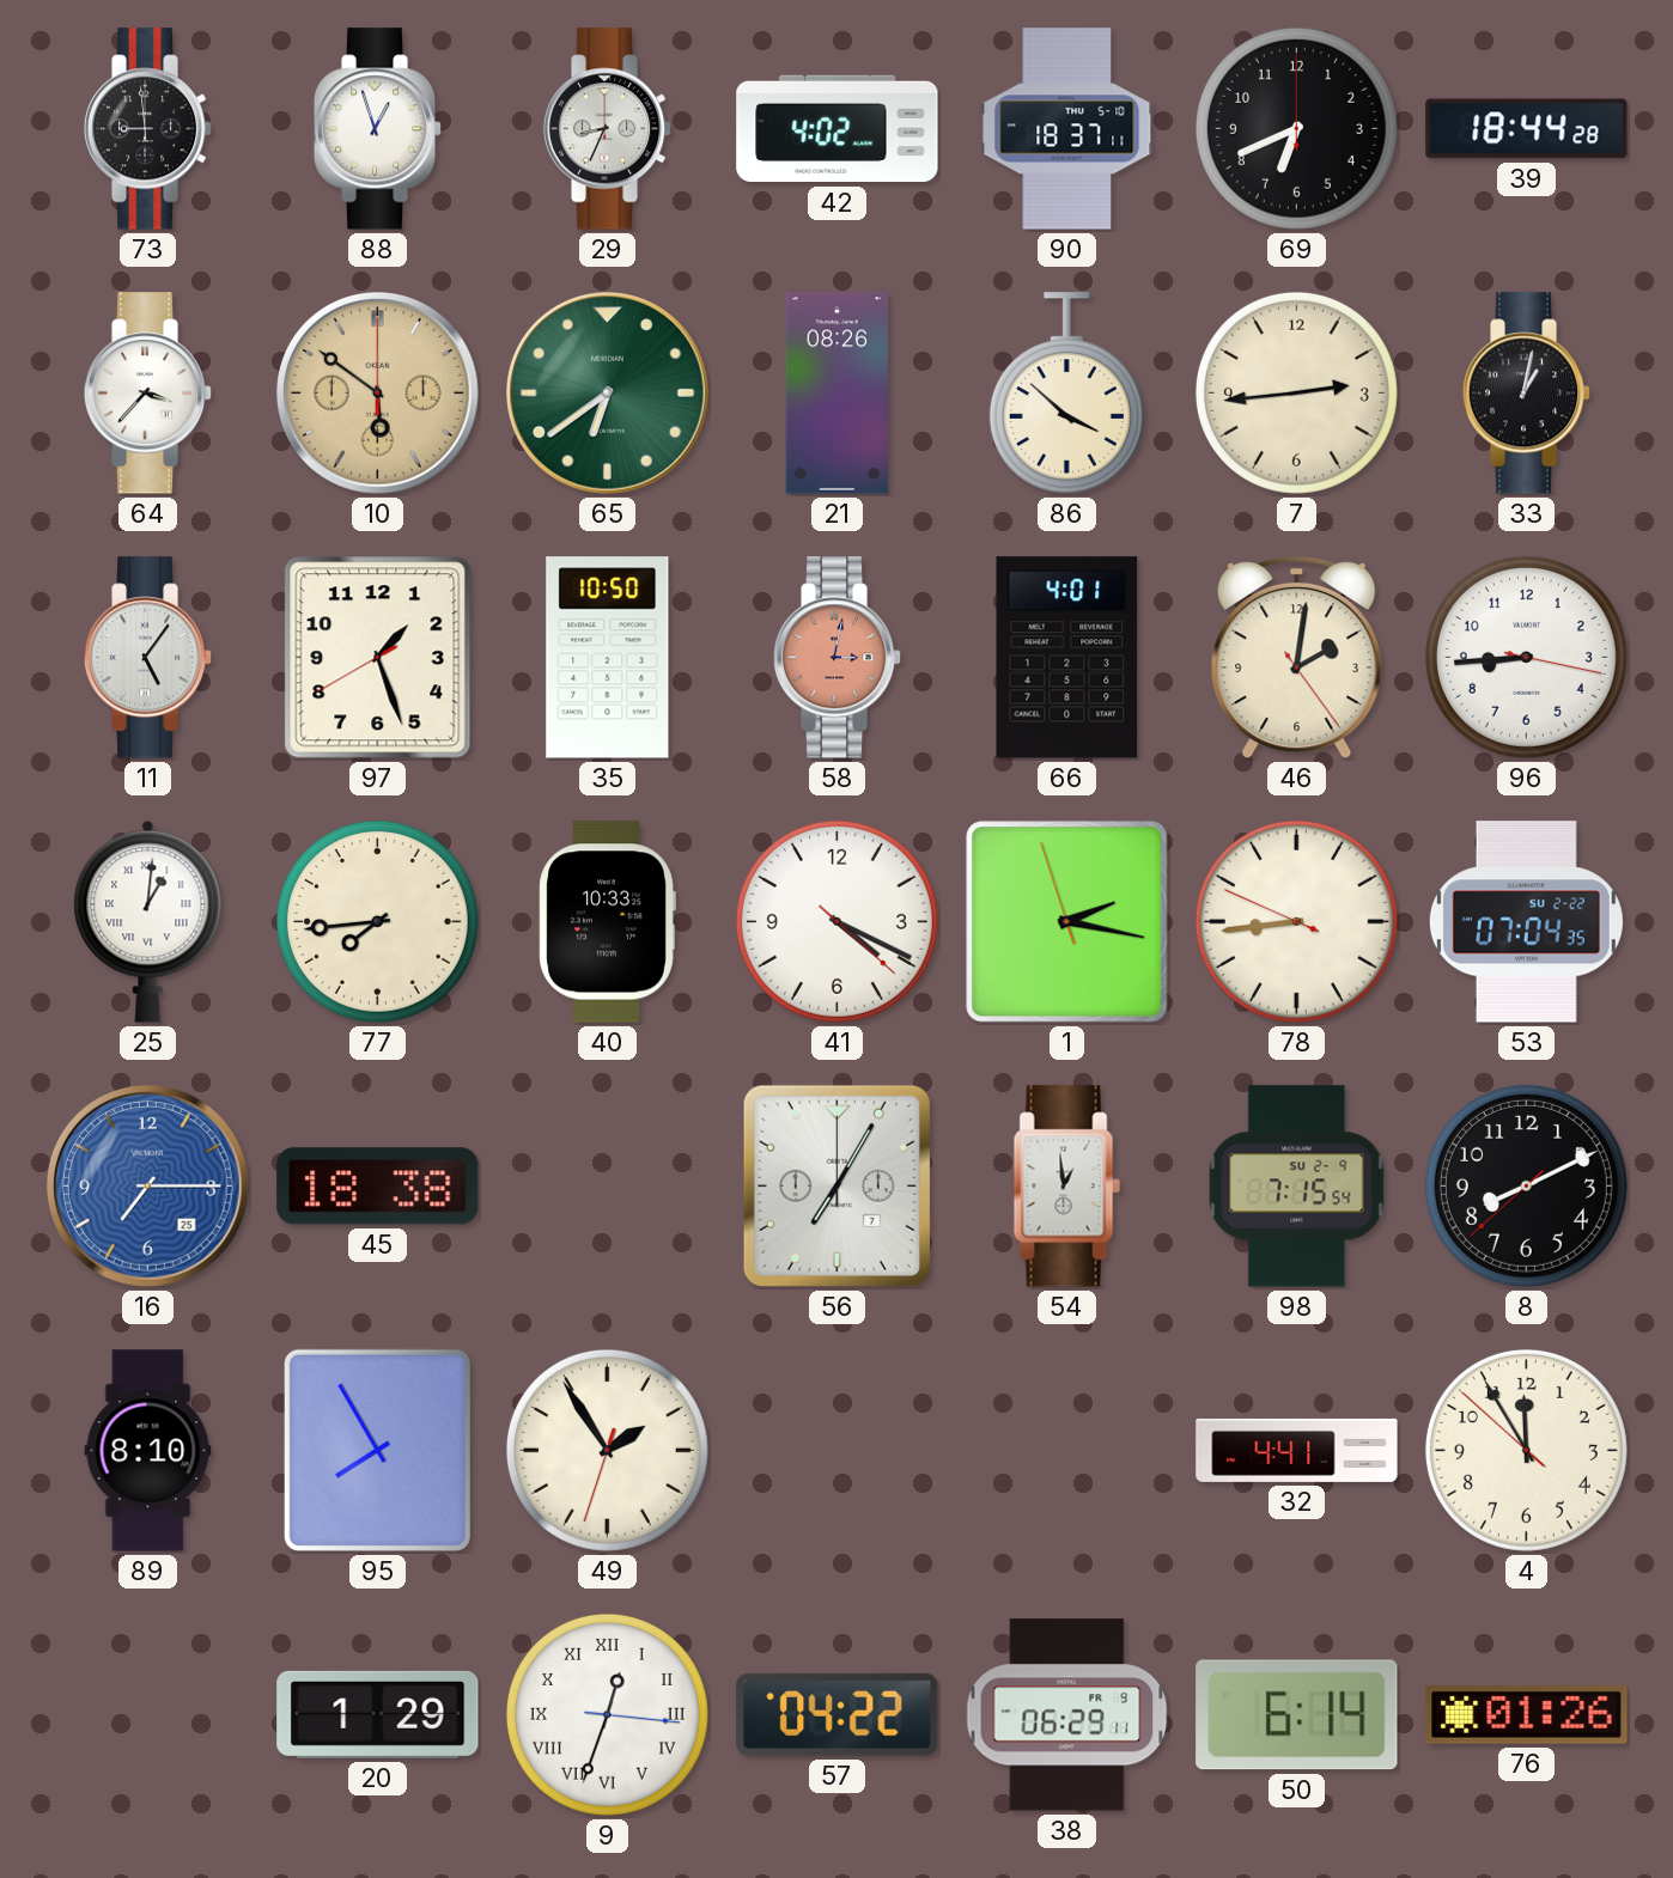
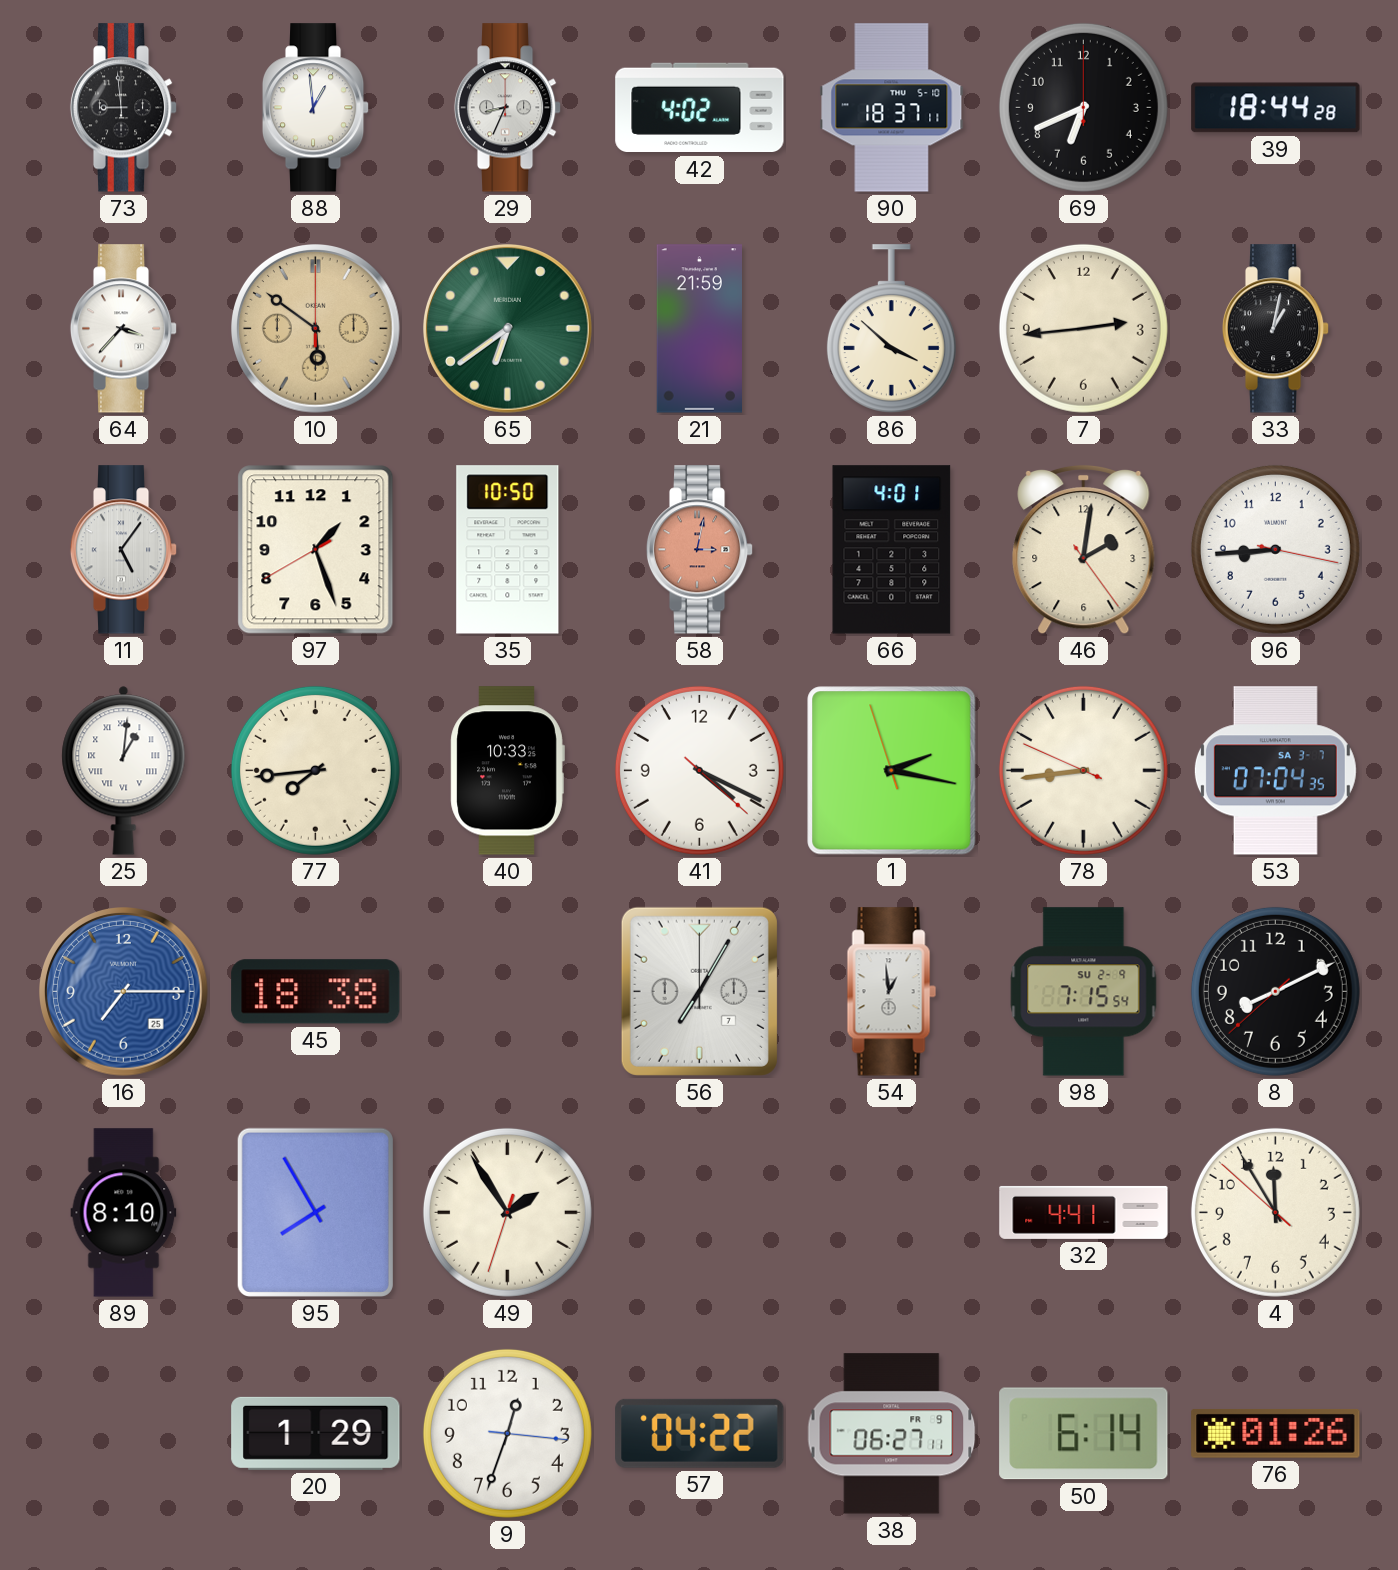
88: 12:57 -> 12:59 (316, 108)
21: 08:26 -> 21:59 (700, 329)
53 date: SU 2-22 -> SA 3-7 (1275, 771)
9 numerals: Roman -> Arabic (507, 1433)
38: 06:29 -> 06:27 (892, 1434)
